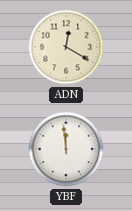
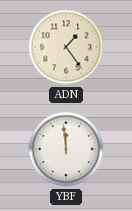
ADN: 12:20 -> 1:24 (66, 47)
